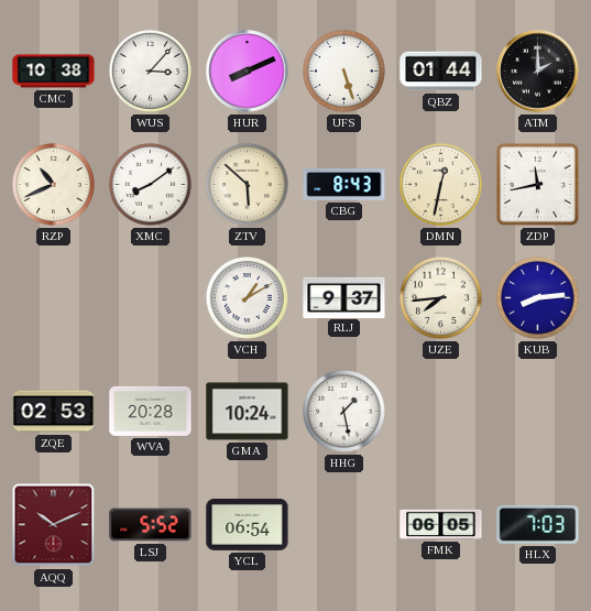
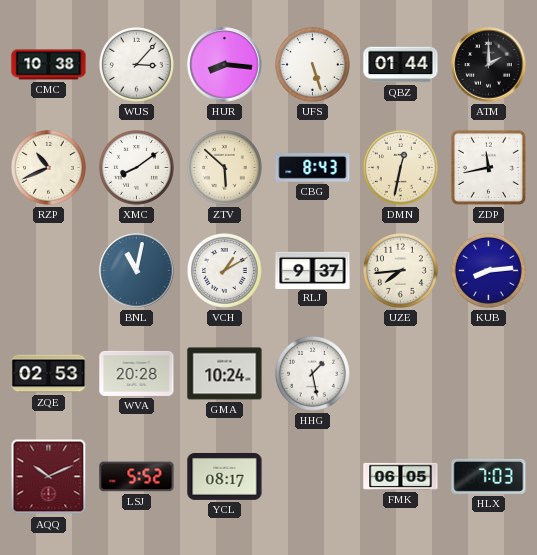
HUR: 8:11 -> 8:16 (225, 65)
BNL: none -> 11:02 (137, 271)
YCL: 06:54 -> 08:17 (225, 476)
